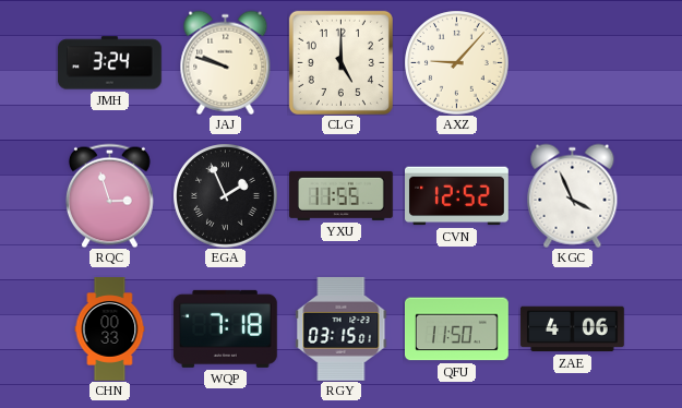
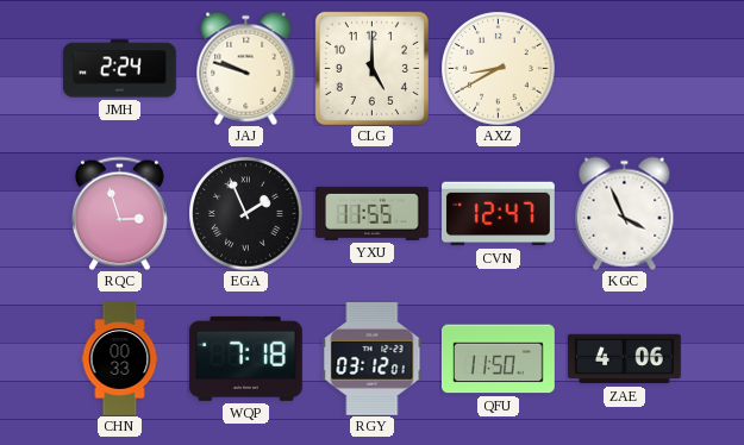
JMH: 3:24 -> 2:24 (120, 69)
AXZ: 9:07 -> 8:40 (498, 68)
CVN: 12:52 -> 12:47 (499, 214)
RGY: 03:15 -> 03:12 (373, 358)
